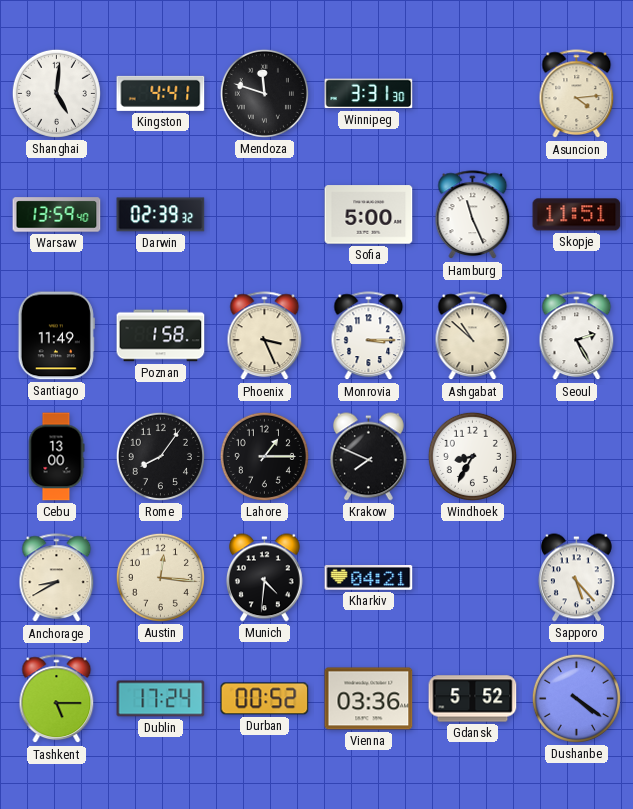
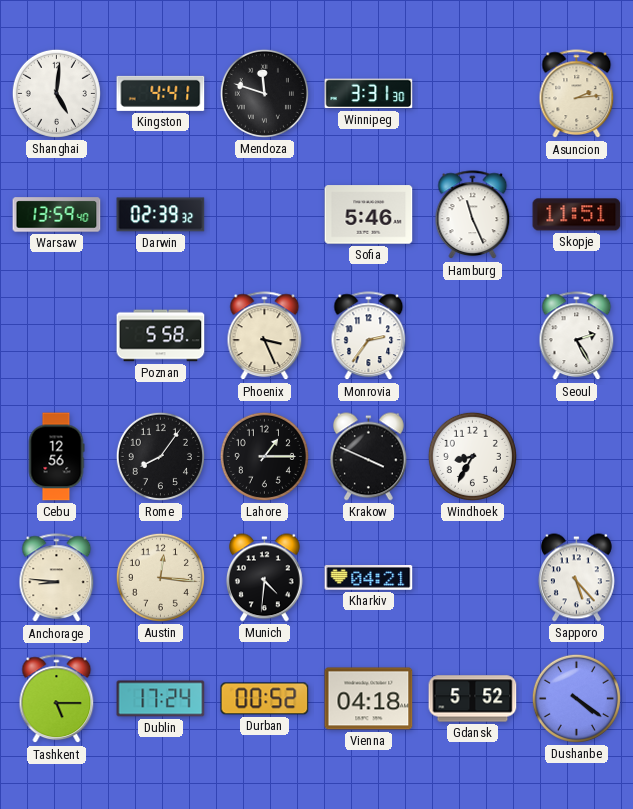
Asuncion: 4:14 -> 2:14 (577, 94)
Sofia: 5:00 -> 5:46 (369, 215)
Santiago: 11:49 -> none (56, 336)
Poznan: 1:58 -> 5:58 (161, 336)
Monrovia: 3:15 -> 2:36 (369, 336)
Ashgabat: 10:52 -> none (473, 336)
Cebu: 13:00 -> 12:56 (56, 457)
Krakow: 7:49 -> 3:49 (368, 457)
Anchorage: 8:40 -> 8:46 (57, 578)
Vienna: 03:36 -> 04:18 (369, 699)
